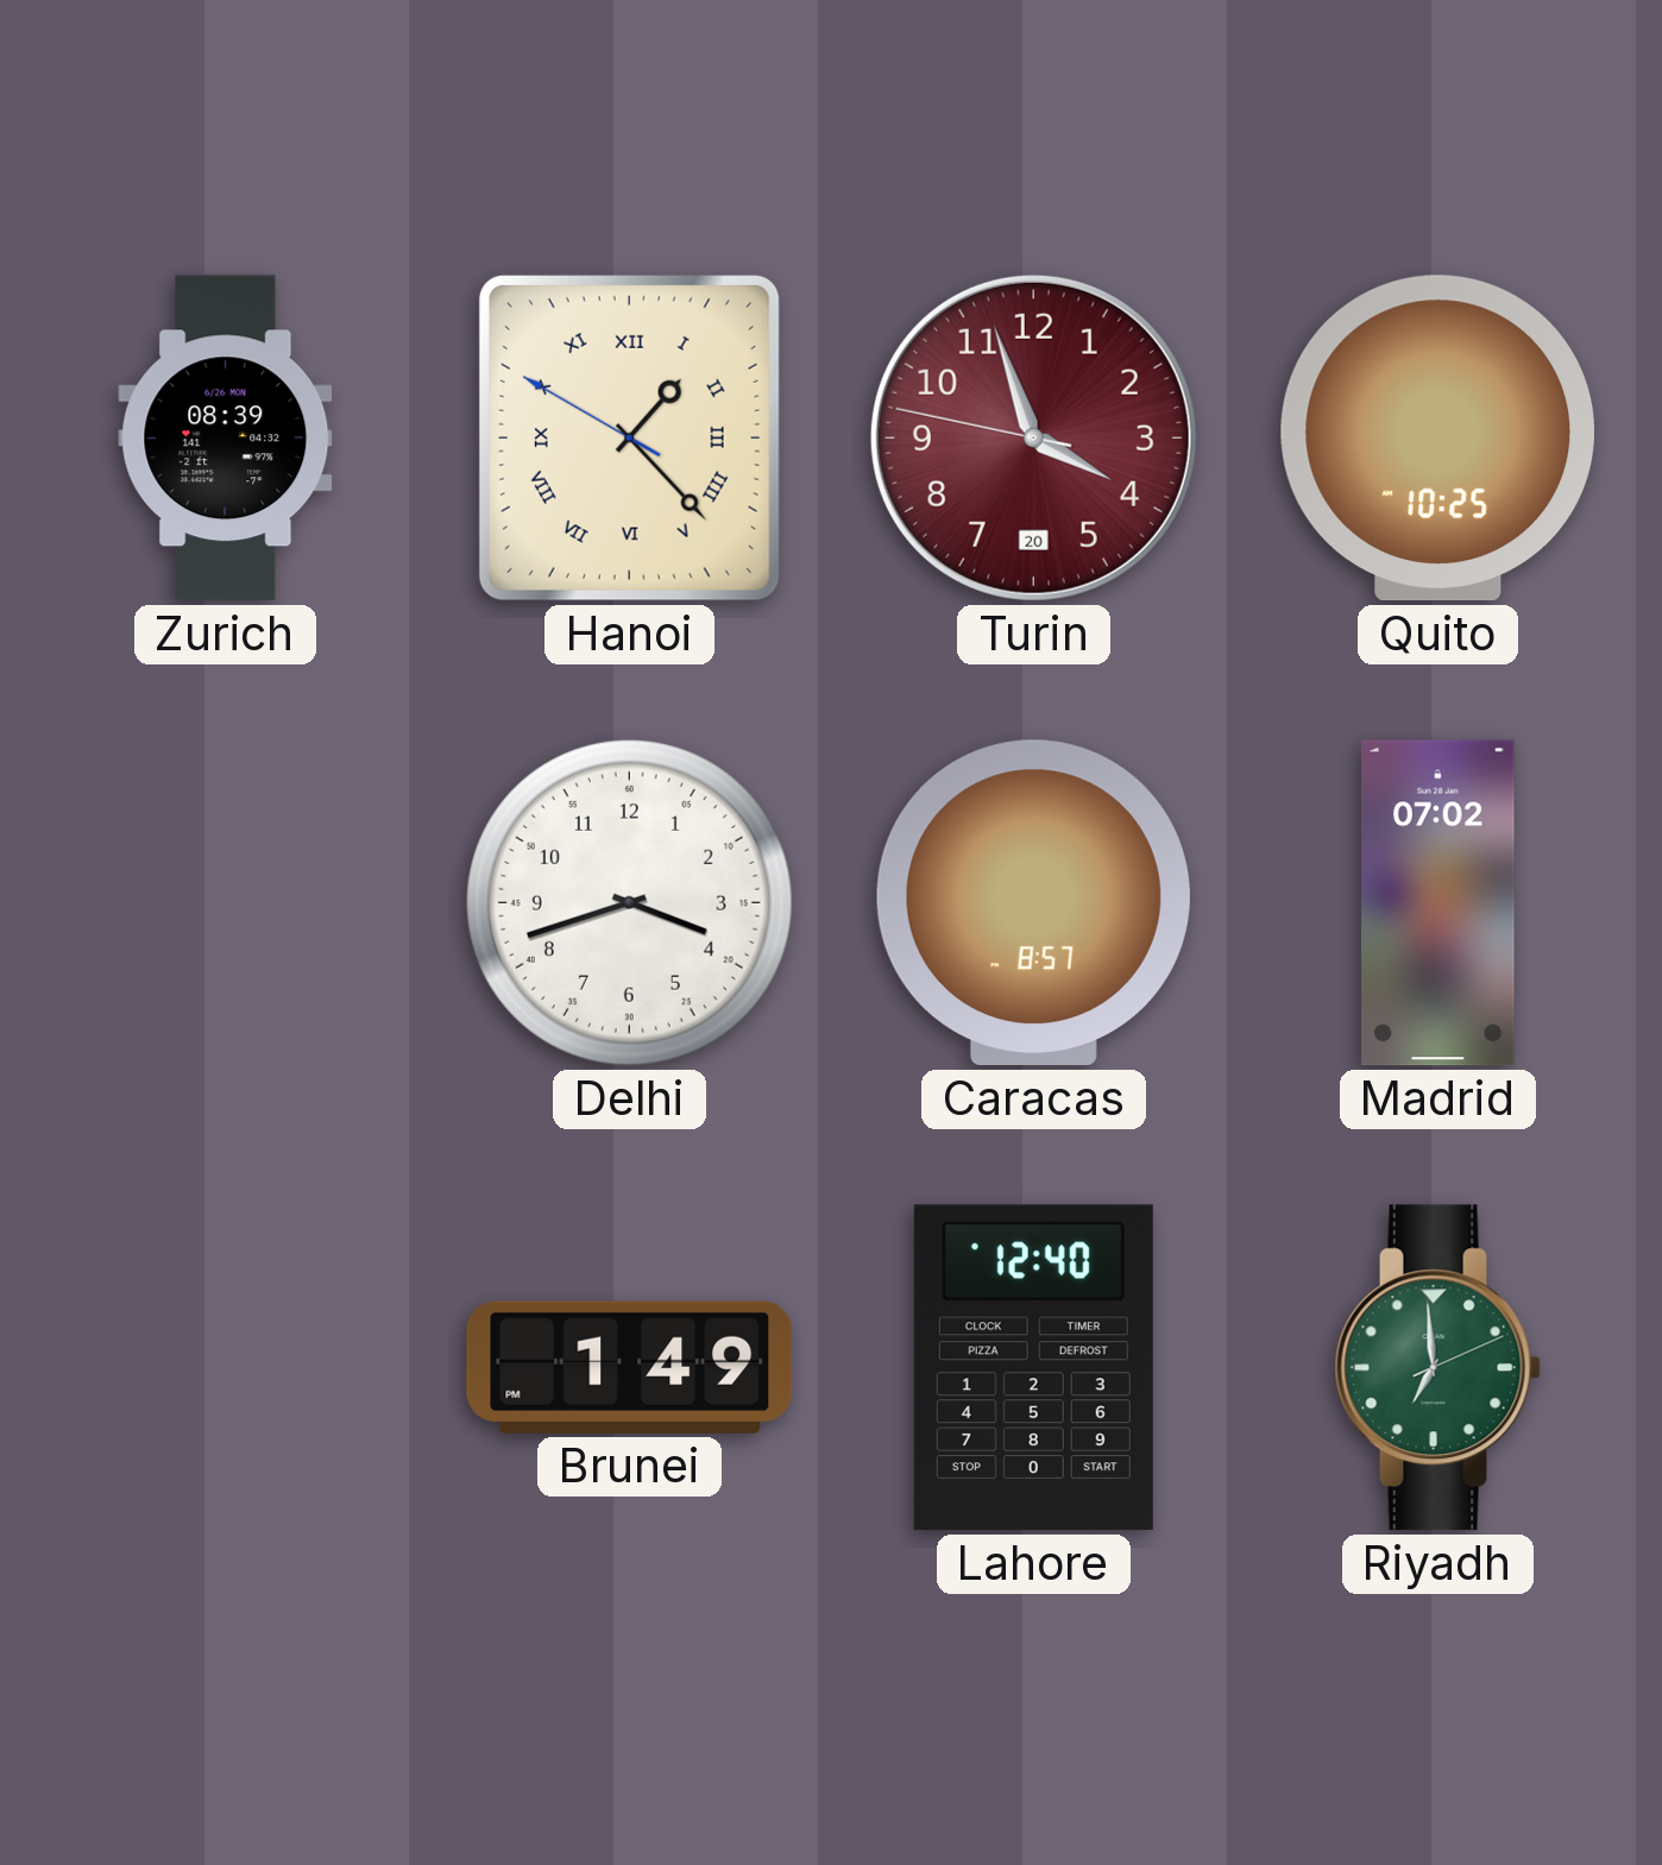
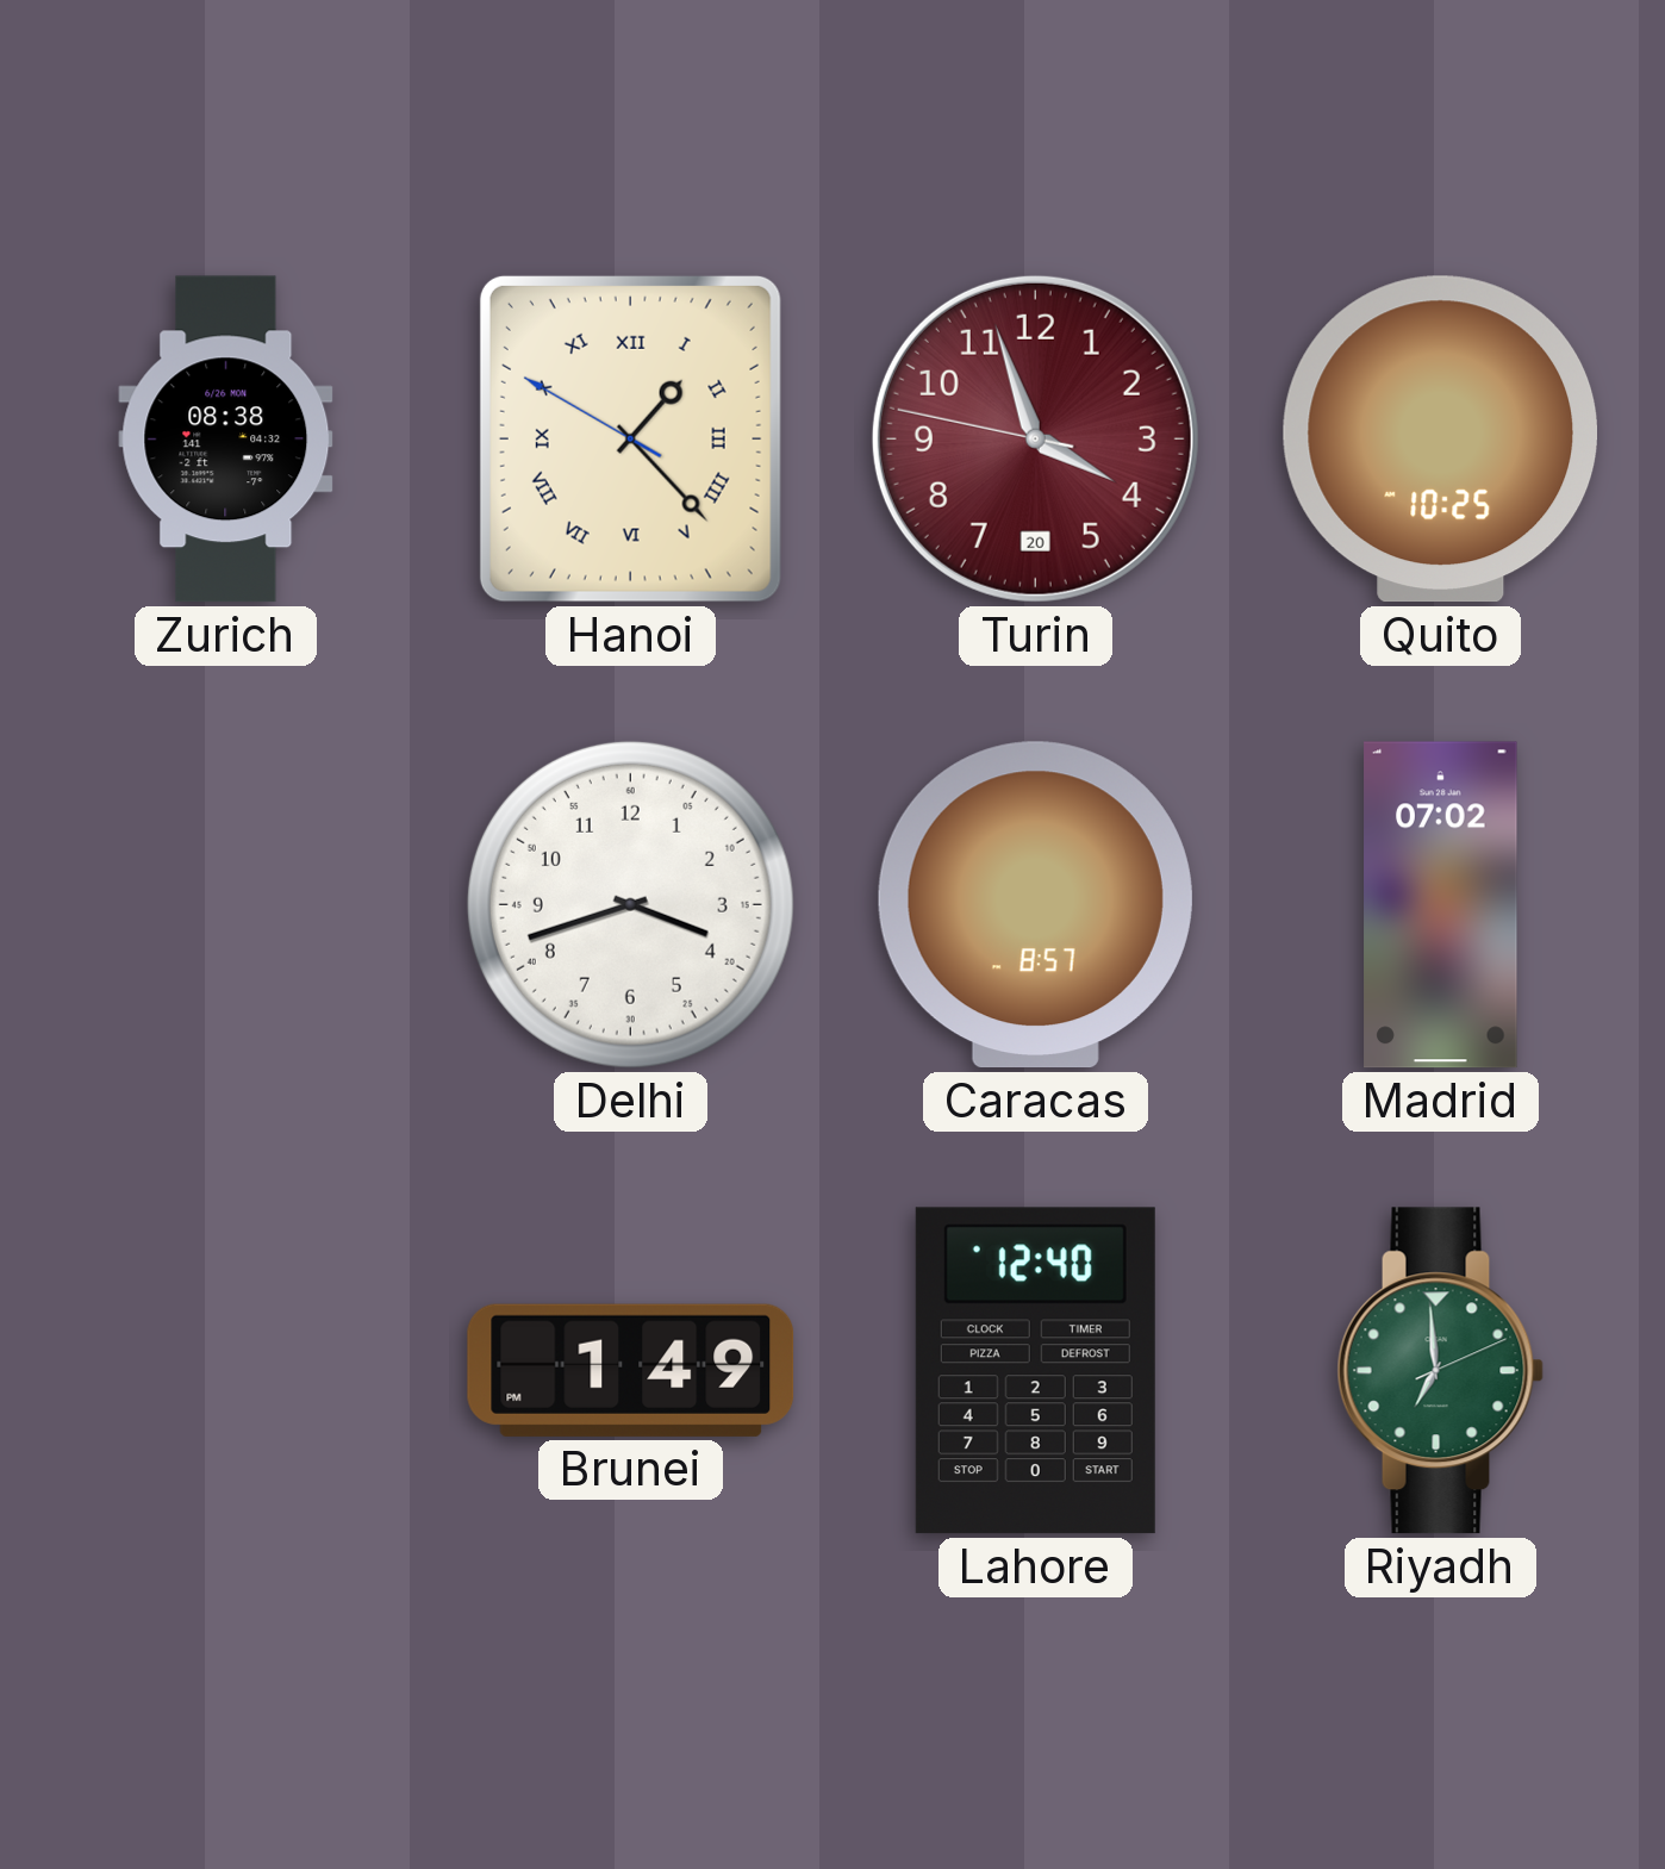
Zurich: 08:39 -> 08:38 (226, 440)
